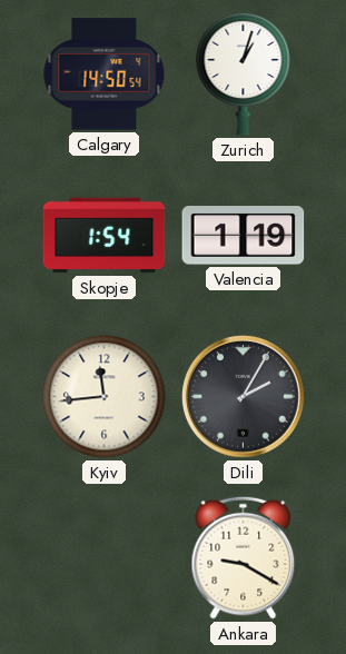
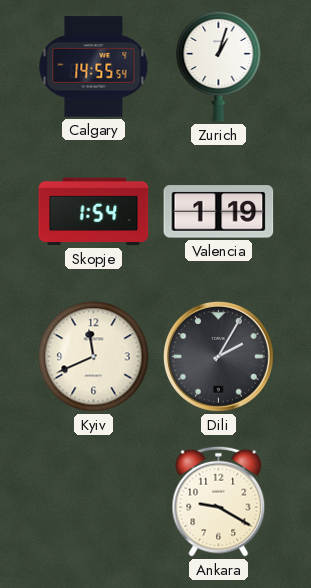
Calgary: 14:50 -> 14:55 (94, 67)
Kyiv: 11:44 -> 11:41 (94, 357)
